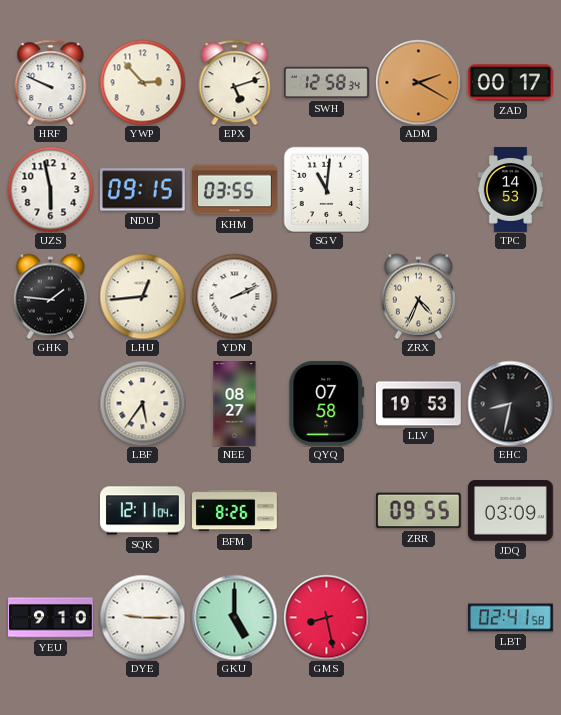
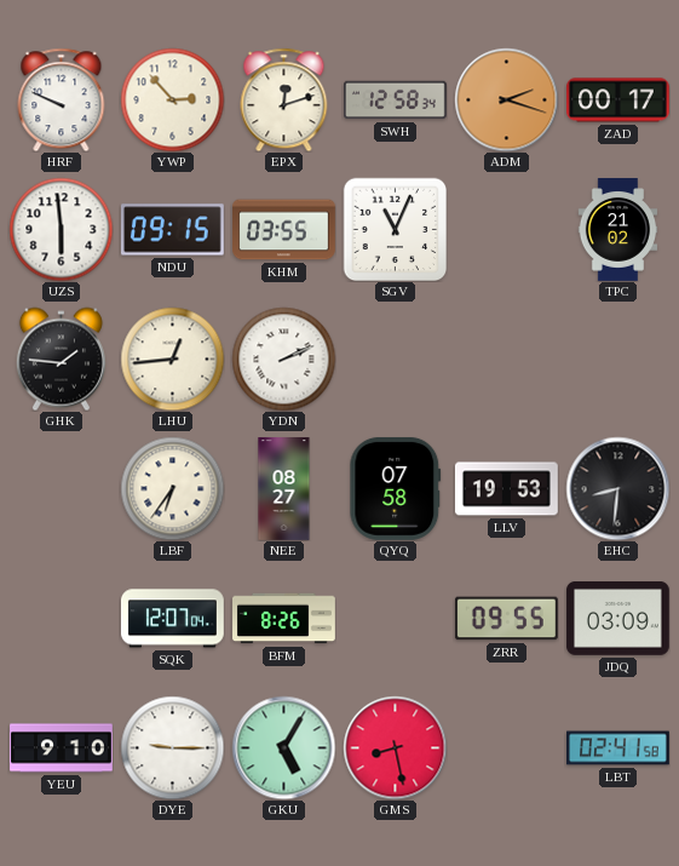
EPX: 5:12 -> 12:12 (284, 99)
ADM: 2:20 -> 2:18 (506, 99)
UZS: 5:58 -> 5:59 (61, 229)
SGV: 11:01 -> 11:04 (395, 229)
TPC: 14:53 -> 21:02 (618, 230)
ZRX: 4:34 -> none (418, 296)
LBF: 5:36 -> 6:36 (172, 488)
EHC: 8:32 -> 8:31 (617, 488)
SQK: 12:11 -> 12:07 (172, 619)
GKU: 5:00 -> 5:05 (283, 747)
